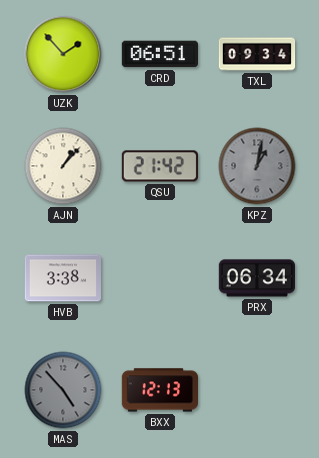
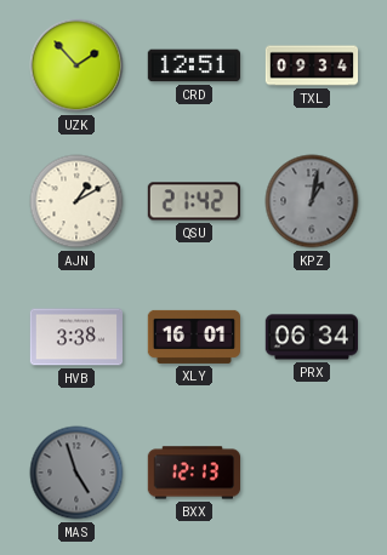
CRD: 06:51 -> 12:51 (193, 65)
AJN: 1:07 -> 1:10 (76, 201)
XLY: none -> 16:01 (193, 337)
MAS: 4:53 -> 4:57 (76, 473)
